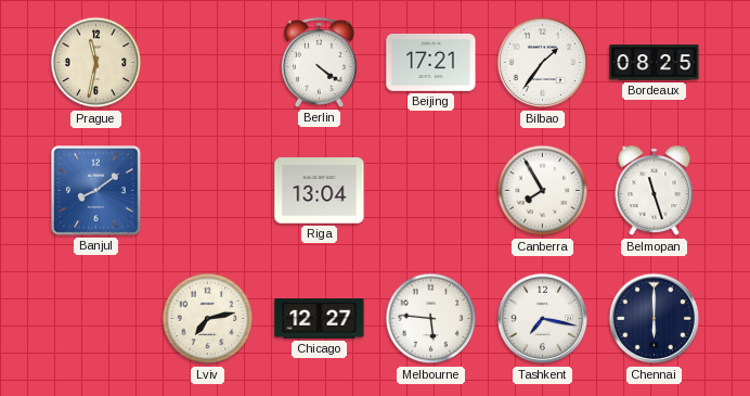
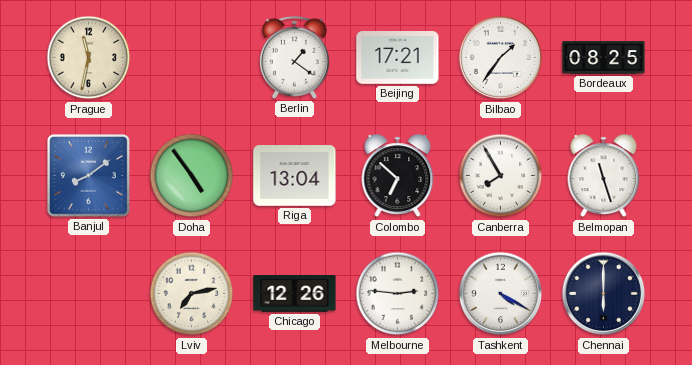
Berlin: 4:21 -> 1:21 (294, 57)
Doha: none -> 4:54 (192, 176)
Colombo: none -> 6:52 (398, 176)
Chicago: 12:27 -> 12:26 (295, 294)
Melbourne: 5:46 -> 2:46 (398, 294)
Tashkent: 7:17 -> 4:20 (501, 294)
